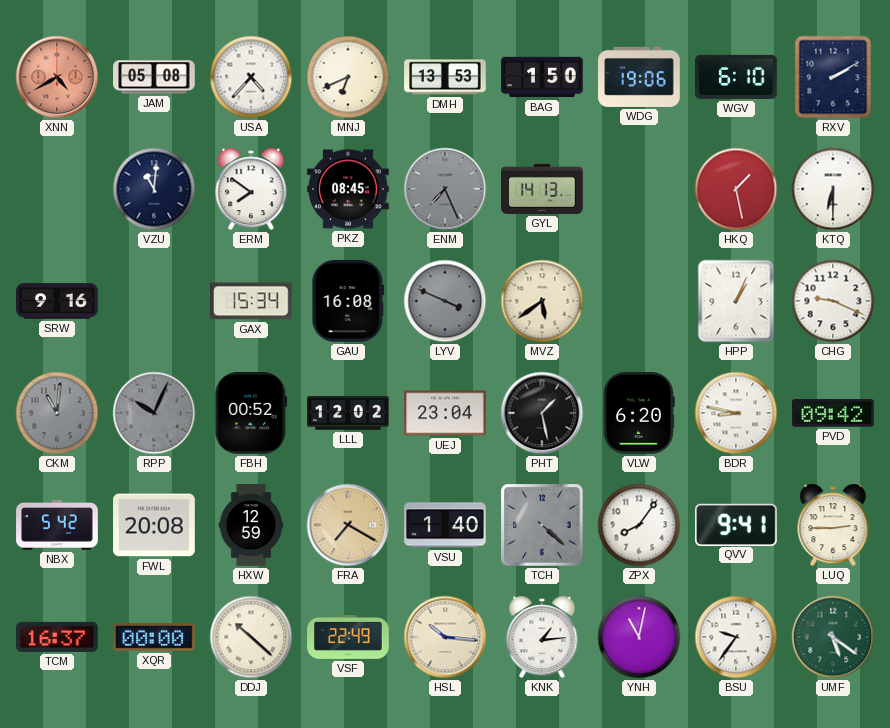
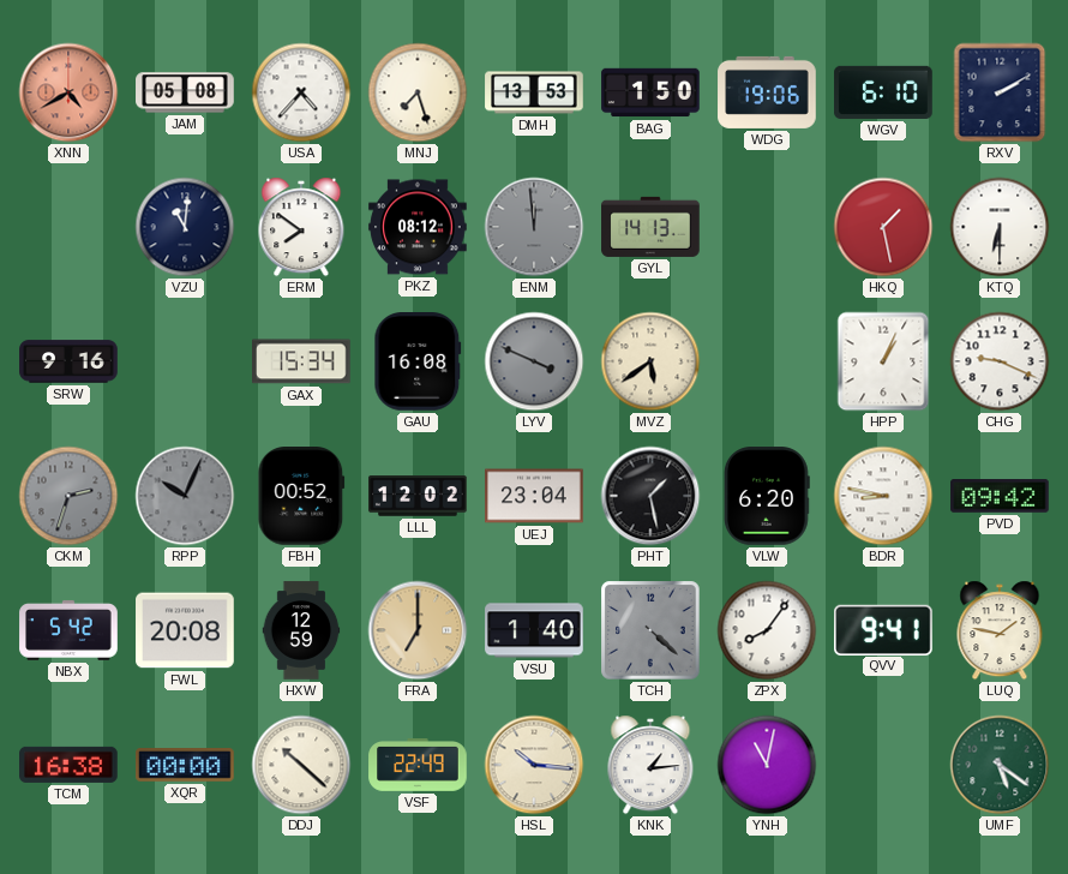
MNJ: 6:41 -> 7:27 (418, 92)
PKZ: 08:45 -> 08:12 (418, 227)
ENM: 7:26 -> 11:59 (534, 227)
CKM: 11:01 -> 2:33 (68, 496)
FRA: 7:20 -> 7:00 (418, 630)
LUQ: 2:45 -> 1:47 (1000, 630)
TCM: 16:37 -> 16:38 (68, 765)
BSU: 9:36 -> none (736, 637)
